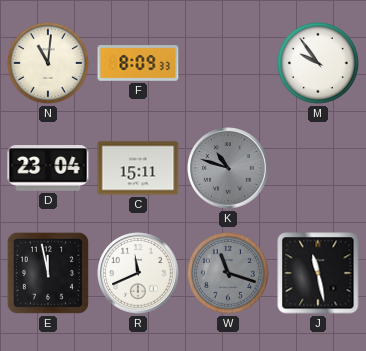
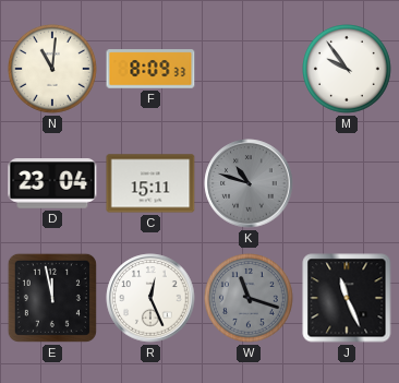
R: 11:41 -> 12:26 (150, 298)
J: 11:28 -> 11:26 (347, 298)
